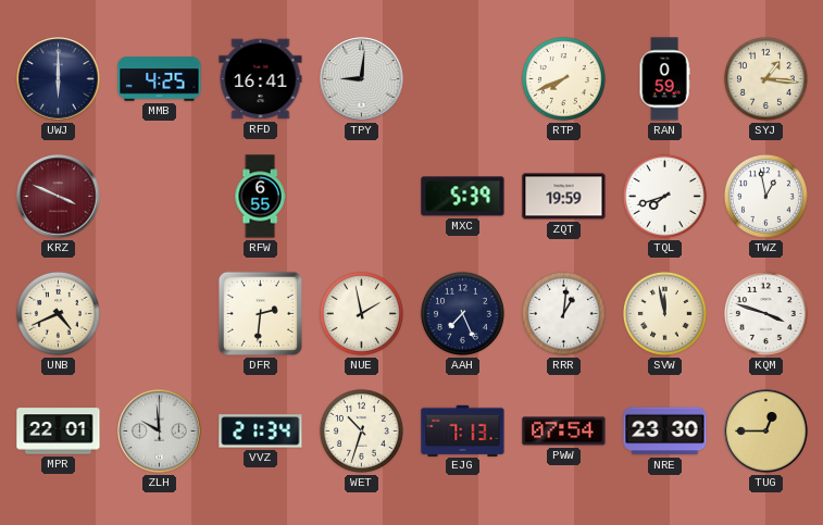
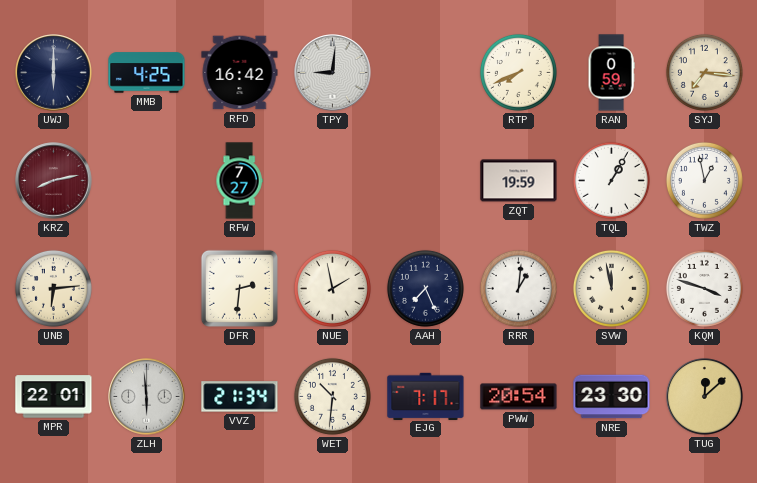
RFD: 16:41 -> 16:42 (240, 73)
SYJ: 1:16 -> 7:16 (704, 72)
KRZ: 3:49 -> 8:13 (54, 181)
RFW: 6:55 -> 7:27 (239, 181)
MXC: 5:39 -> none (463, 197)
TQL: 7:42 -> 1:05 (611, 180)
UNB: 4:41 -> 6:14 (53, 288)
ZLH: 9:59 -> 5:59 (147, 397)
WET: 10:33 -> 10:31 (332, 396)
EJG: 7:13 -> 7:17 (426, 396)
PWW: 07:54 -> 20:54 (519, 397)
TUG: 12:45 -> 12:08 (705, 397)
